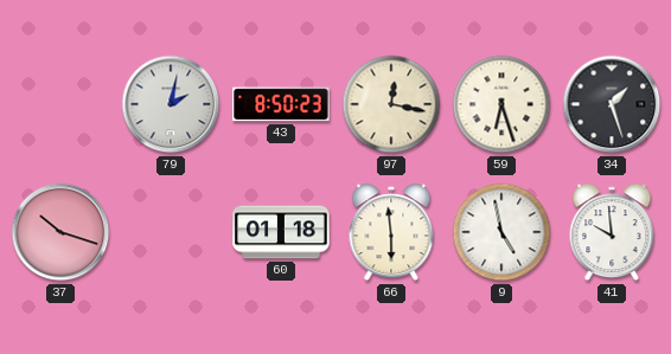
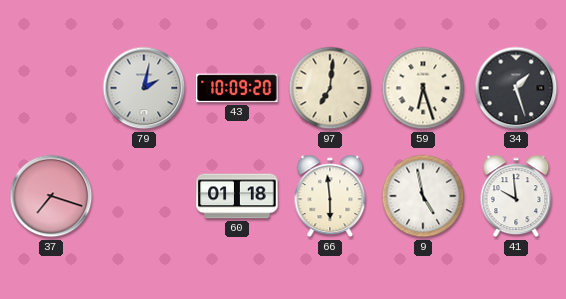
43: 8:50 -> 10:09 (237, 88)
97: 12:17 -> 7:01 (330, 88)
37: 10:18 -> 7:18 (51, 196)
